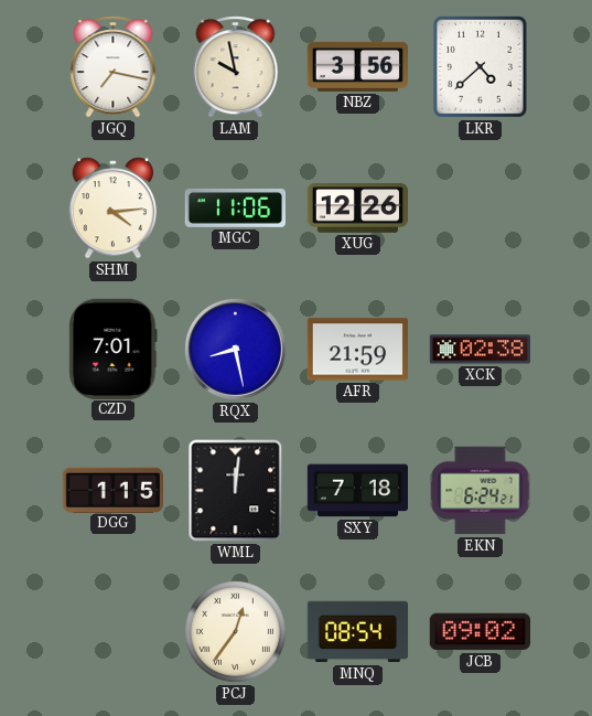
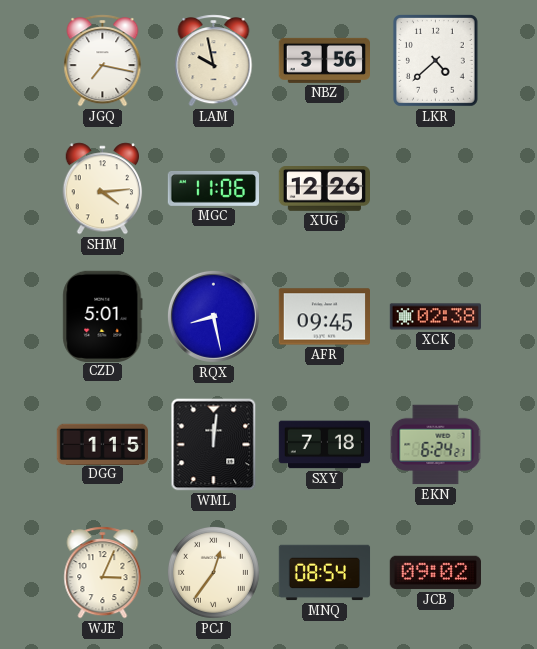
CZD: 7:01 -> 5:01 (103, 316)
AFR: 21:59 -> 09:45 (324, 317)
WJE: none -> 3:04 (103, 573)
